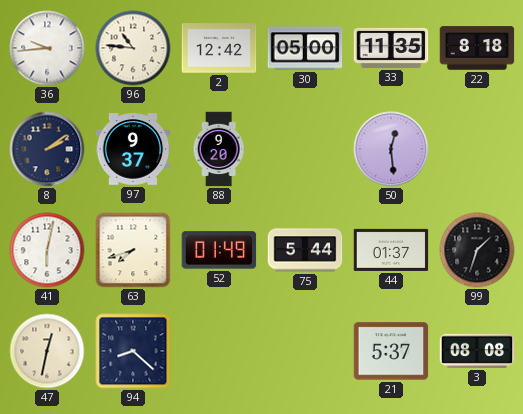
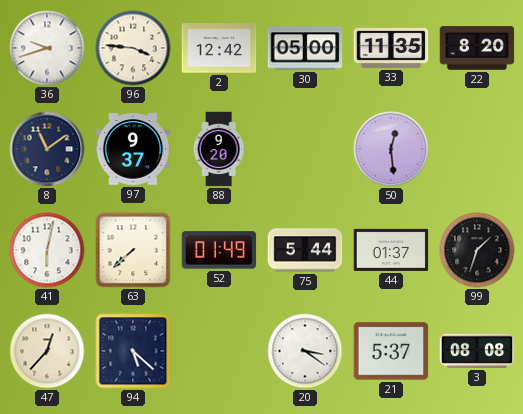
36: 9:44 -> 9:42 (47, 48)
96: 10:46 -> 3:46 (133, 48)
22: 8:18 -> 8:20 (477, 48)
8: 2:09 -> 11:09 (47, 149)
63: 7:42 -> 7:38 (133, 250)
47: 12:32 -> 12:37 (47, 351)
94: 8:22 -> 5:22 (133, 351)
20: none -> 3:21 (305, 351)
